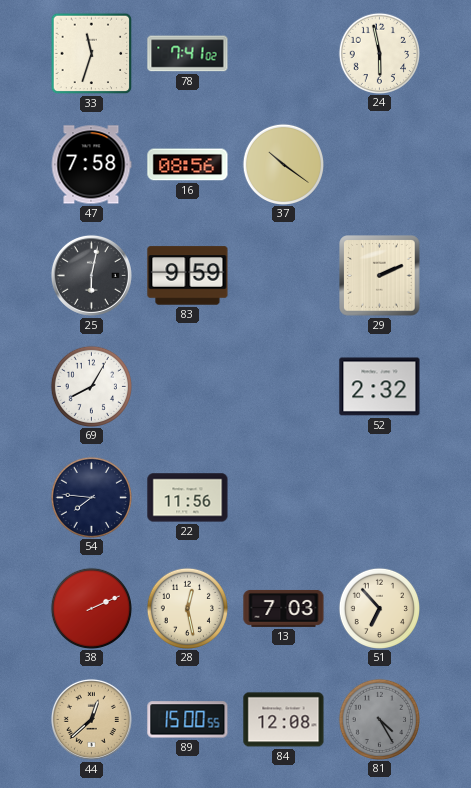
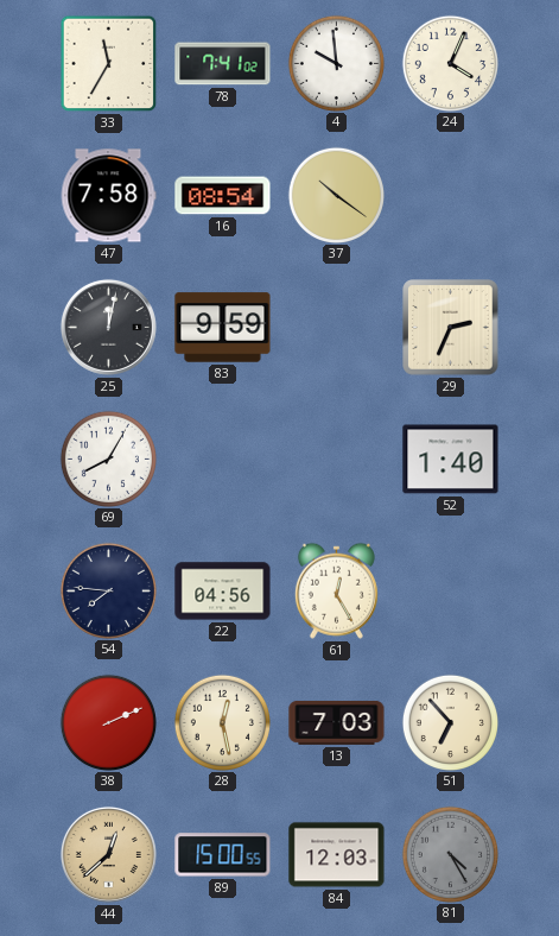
33: 11:33 -> 11:35 (109, 64)
4: none -> 9:59 (336, 63)
24: 5:58 -> 4:04 (450, 63)
16: 08:56 -> 08:54 (223, 196)
25: 6:02 -> 12:02 (108, 327)
29: 2:11 -> 2:34 (451, 328)
52: 2:32 -> 1:40 (451, 460)
22: 11:56 -> 04:56 (223, 592)
61: none -> 12:25 (336, 590)
84: 12:08 -> 12:03 (337, 855)
